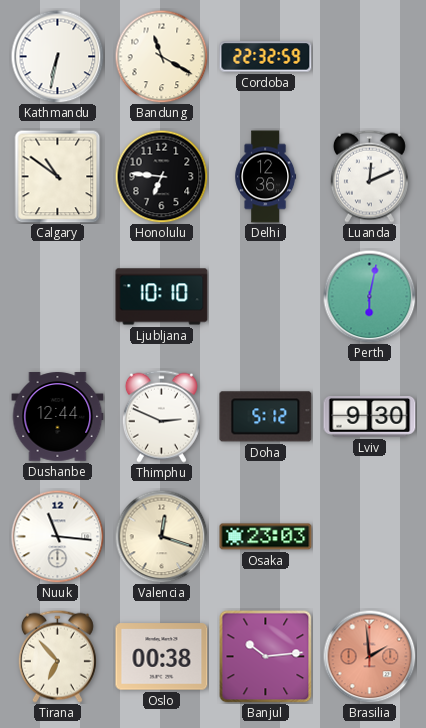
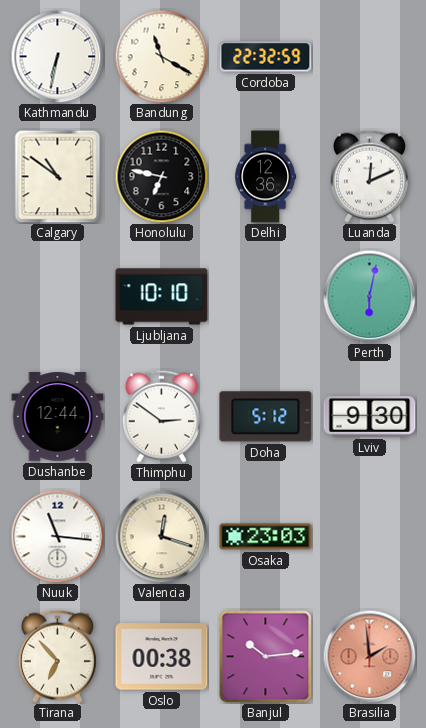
Honolulu: 6:46 -> 6:47 (161, 176)
Thimphu: 2:49 -> 2:51 (161, 416)
